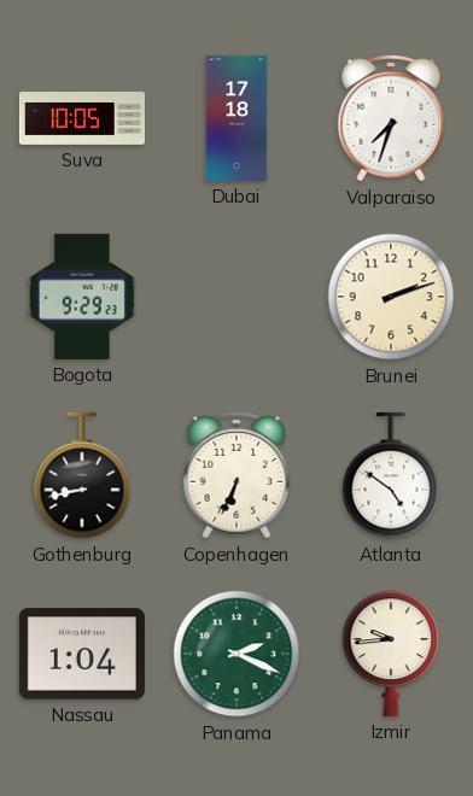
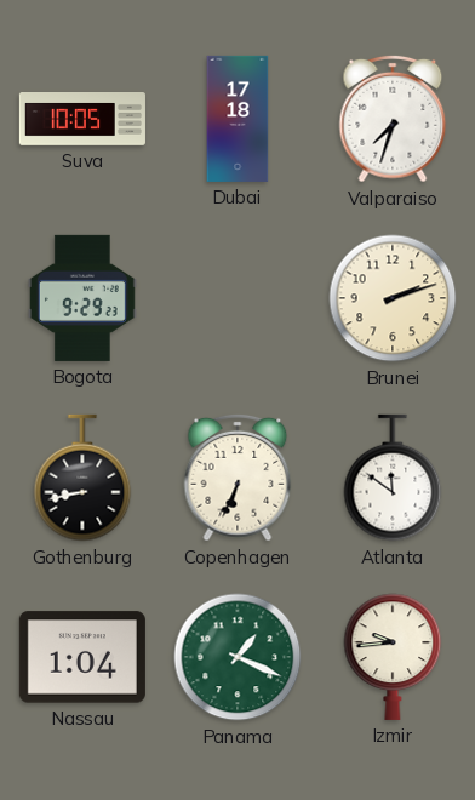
Atlanta: 4:51 -> 11:51 (393, 478)
Panama: 2:19 -> 1:19 (237, 657)
